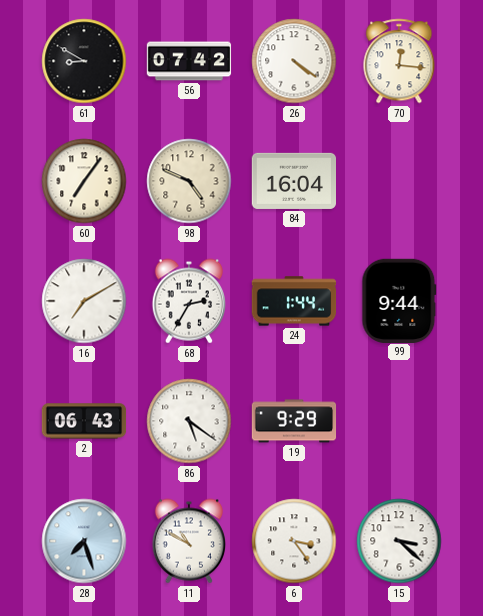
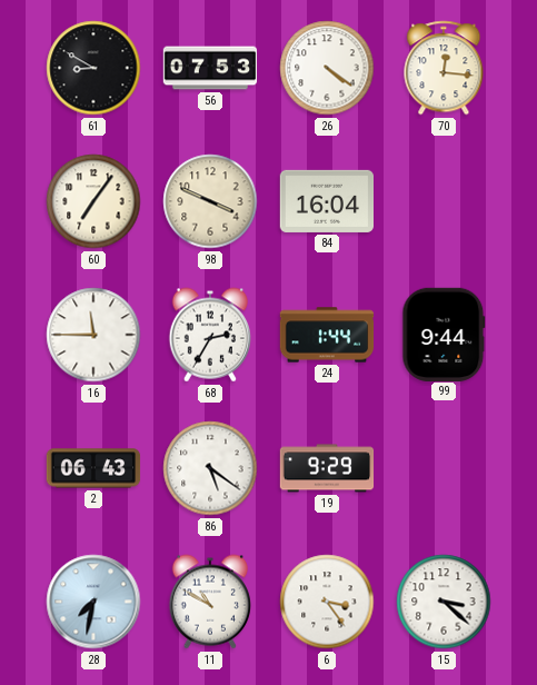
56: 07:42 -> 07:53 (210, 68)
98: 4:49 -> 3:49 (210, 201)
16: 7:10 -> 11:45 (93, 335)
28: 7:27 -> 7:32 (93, 602)
